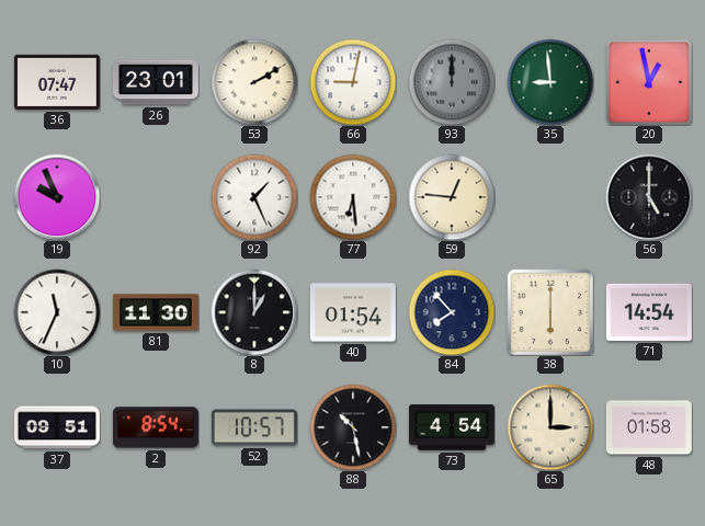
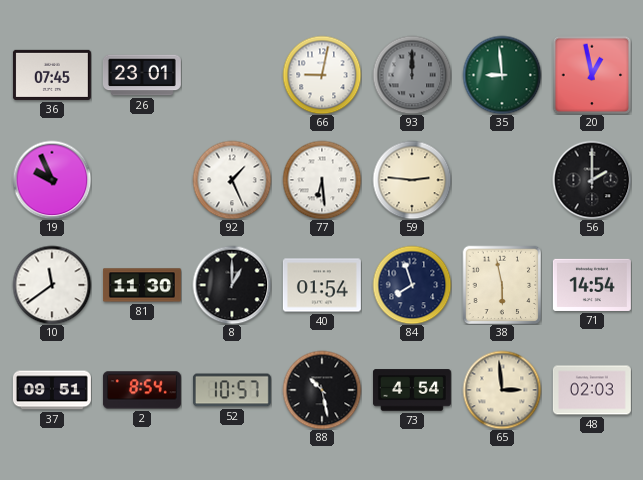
36: 07:47 -> 07:45 (52, 75)
53: 2:10 -> none (254, 82)
59: 12:46 -> 2:46 (412, 180)
56: 5:00 -> 2:00 (592, 180)
10: 11:34 -> 11:39 (52, 285)
84: 7:53 -> 7:57 (412, 285)
38: 6:00 -> 5:58 (502, 285)
65: 3:00 -> 2:59 (502, 390)
48: 01:58 -> 02:03 (592, 390)
